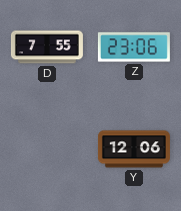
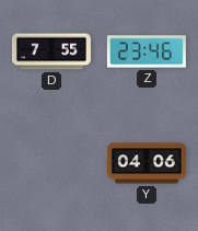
Z: 23:06 -> 23:46 (147, 51)
Y: 12:06 -> 04:06 (147, 163)
